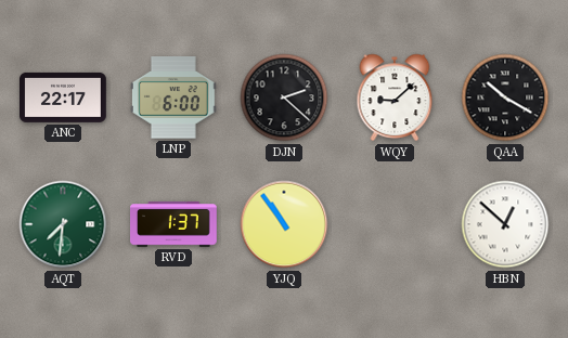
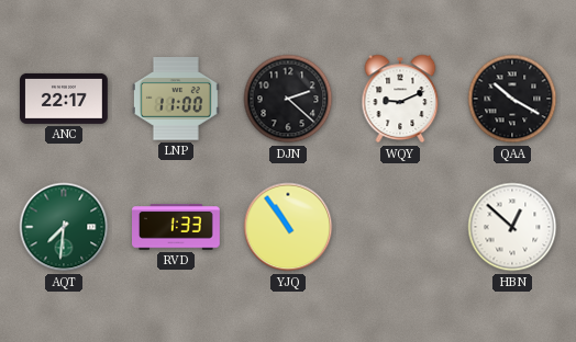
LNP: 6:00 -> 11:00 (176, 99)
WQY: 9:08 -> 9:11 (400, 99)
RVD: 1:37 -> 1:33 (177, 227)
